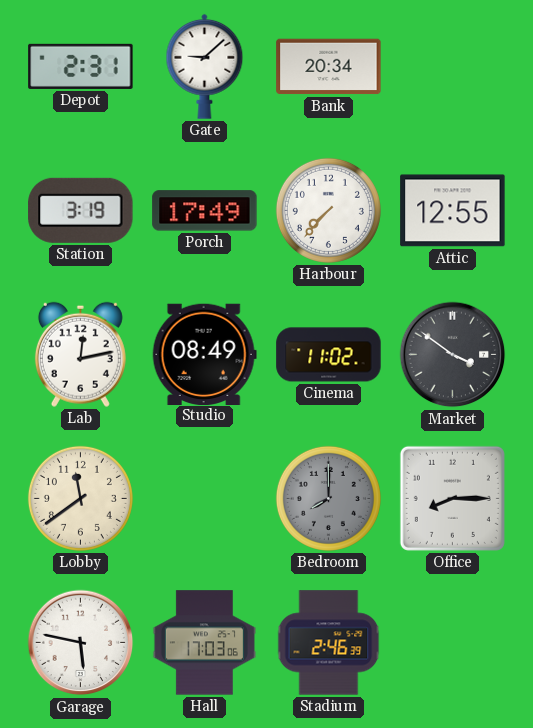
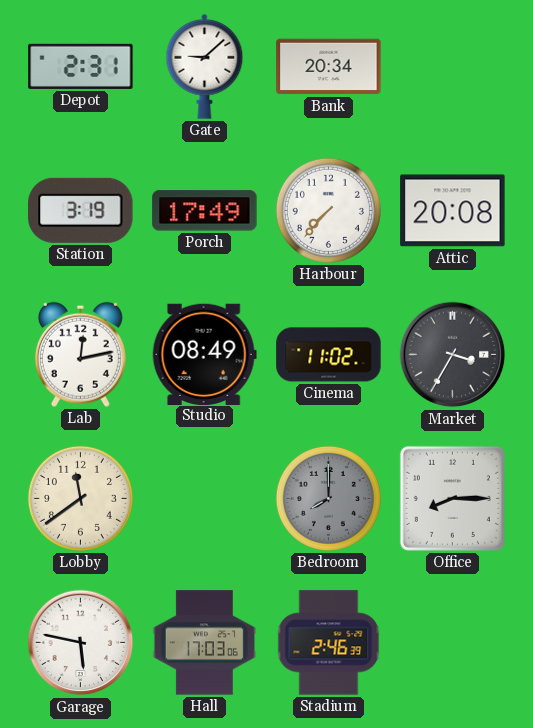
Attic: 12:55 -> 20:08 (453, 211)
Market: 3:51 -> 3:35 (453, 355)
